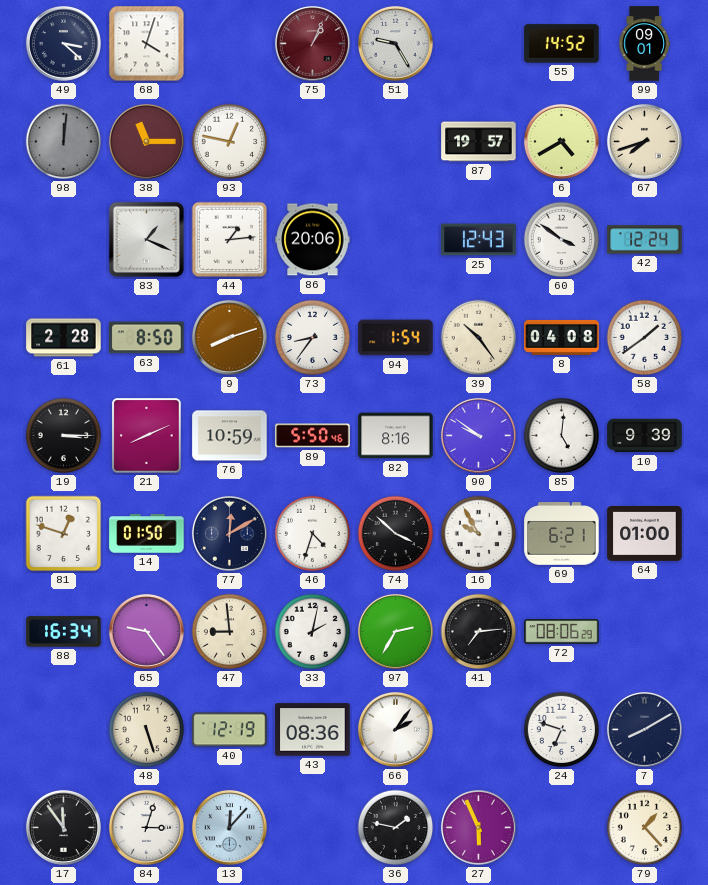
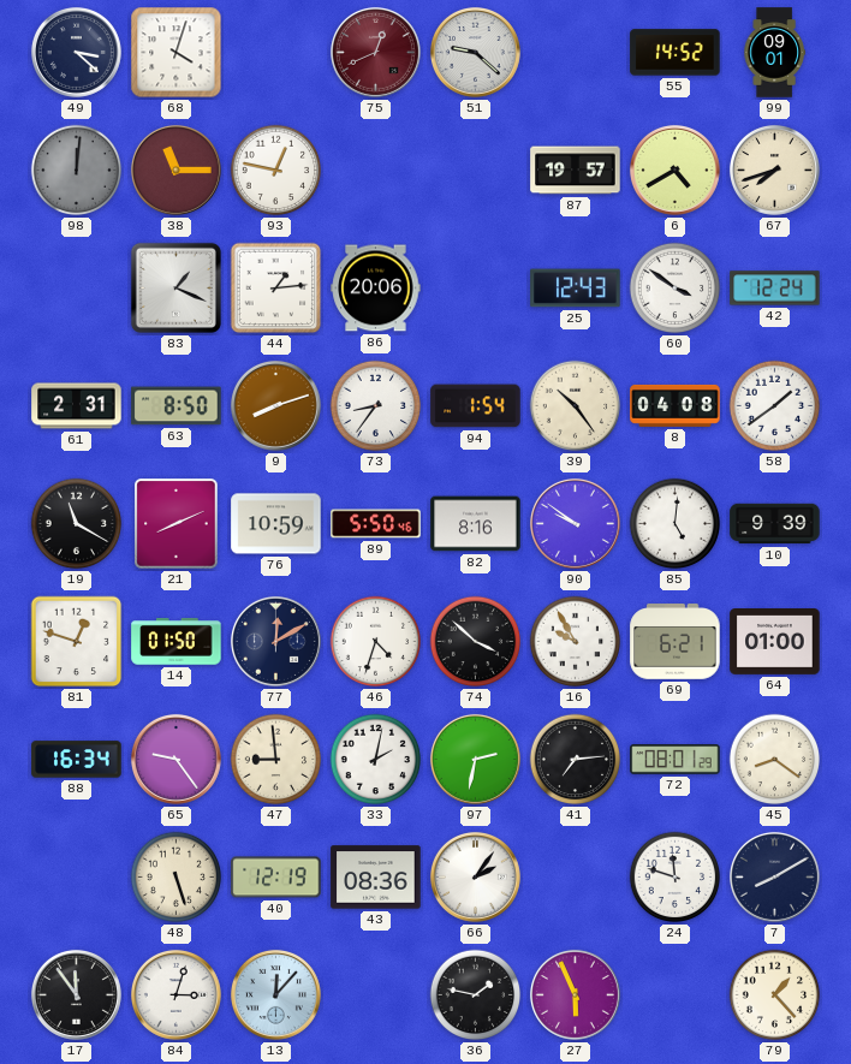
75: 1:04 -> 12:41 (375, 52)
51: 9:25 -> 9:22 (475, 52)
61: 2:28 -> 2:31 (77, 406)
19: 3:15 -> 11:20 (77, 524)
97: 2:35 -> 2:32 (475, 759)
72: 08:06 -> 08:01 (676, 760)
45: none -> 8:21 (775, 760)
24: 6:48 -> 11:48 (676, 878)
